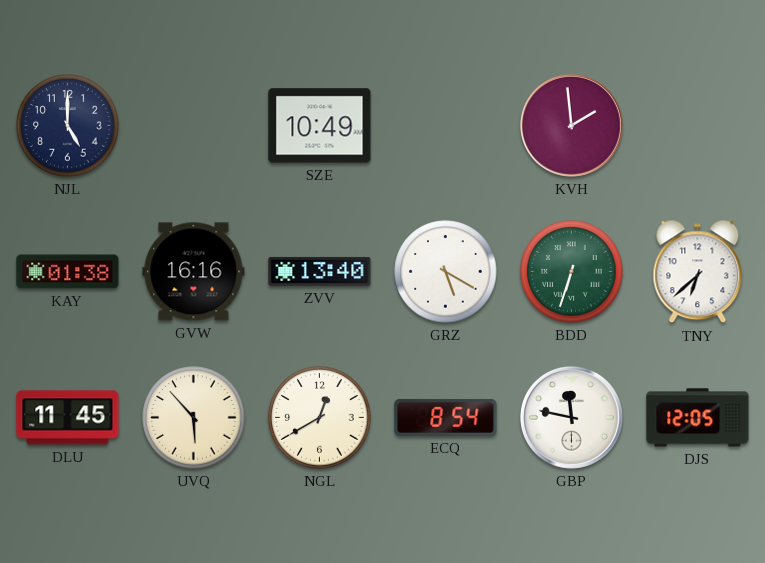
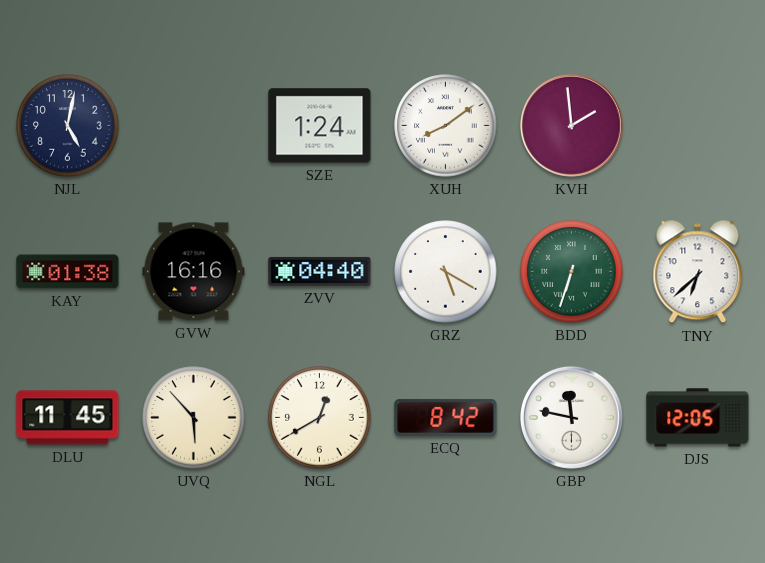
NJL: 5:00 -> 5:02 (68, 126)
SZE: 10:49 -> 1:24 (320, 126)
XUH: none -> 8:09 (446, 126)
ZVV: 13:40 -> 04:40 (320, 271)
ECQ: 8:54 -> 8:42 (446, 417)
